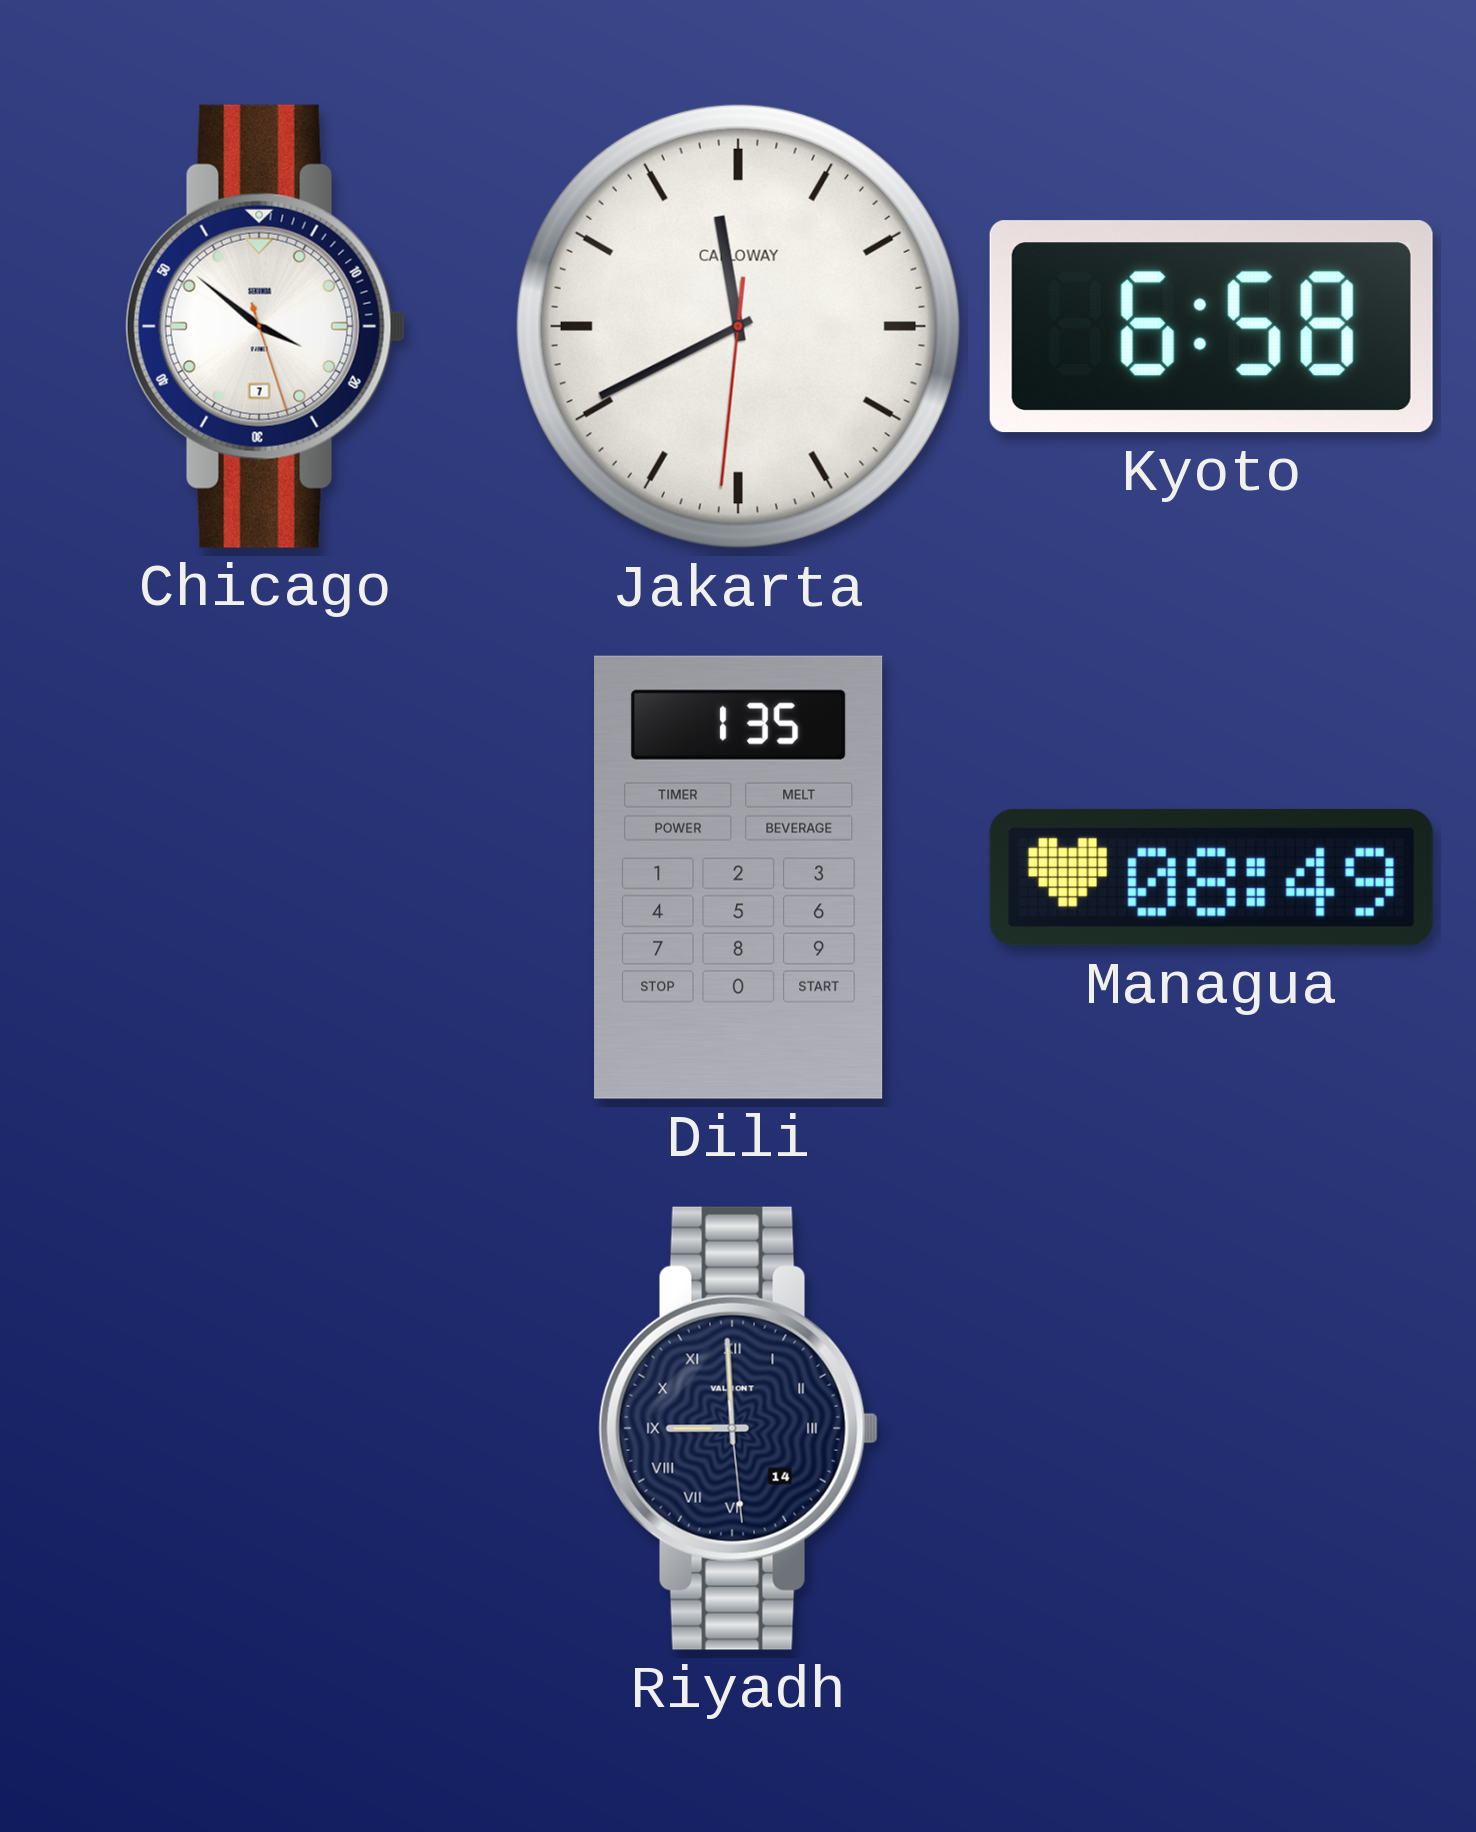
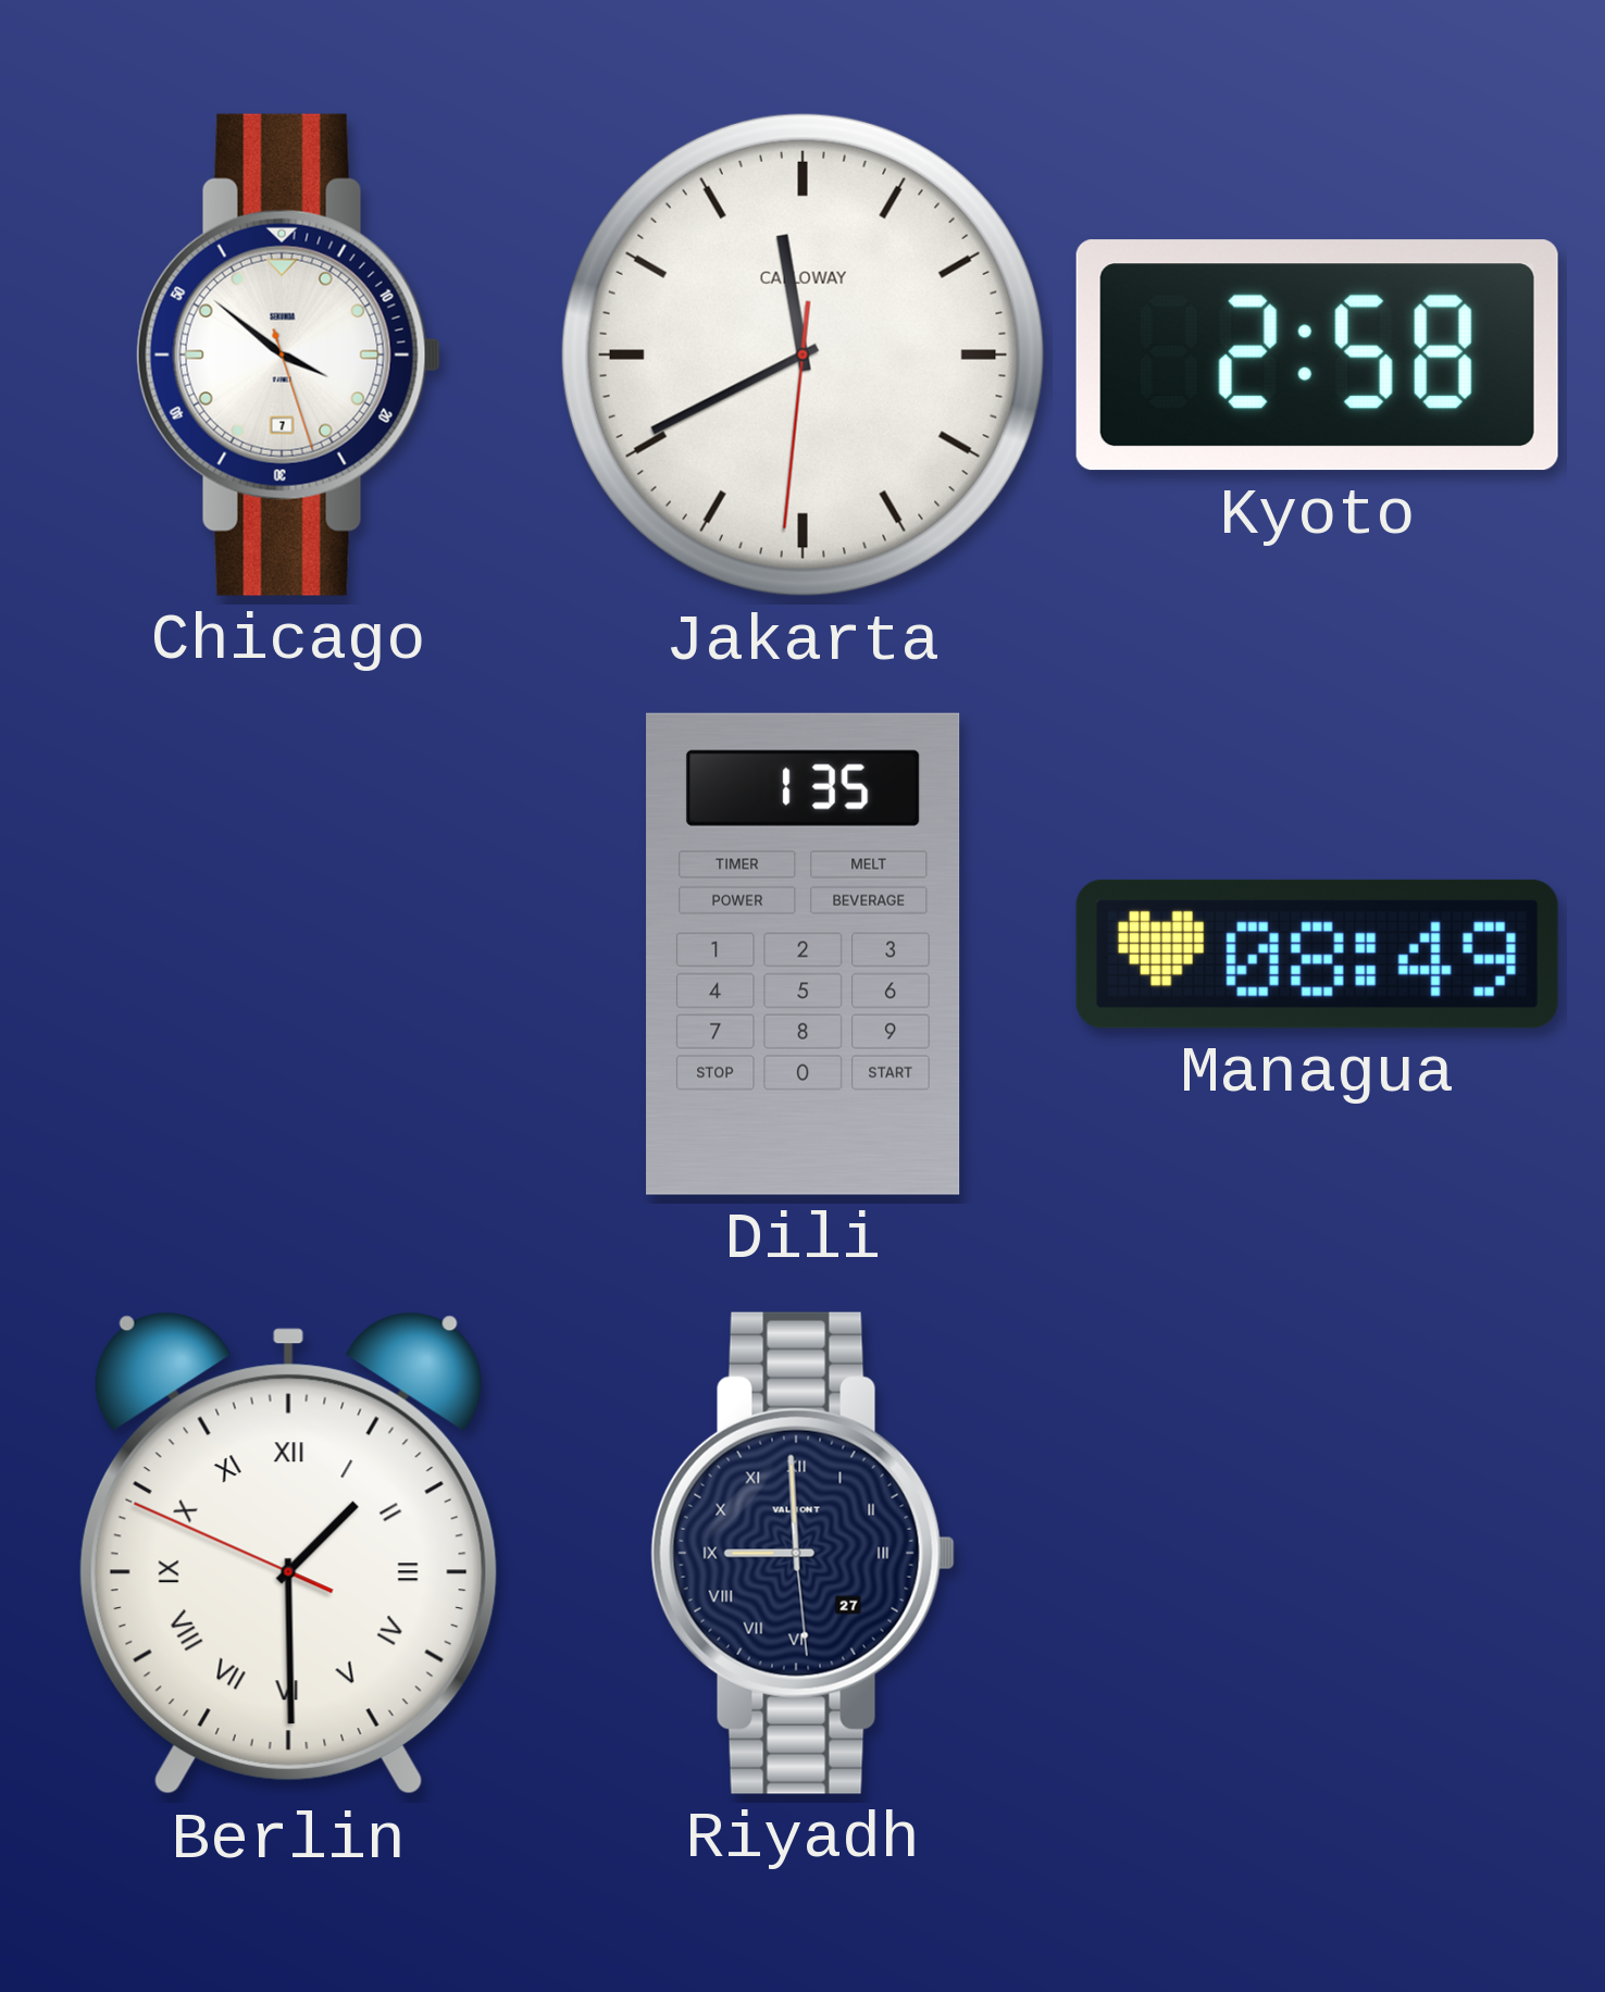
Kyoto: 6:58 -> 2:58 (1317, 356)
Berlin: none -> 1:29 (288, 1554)
Riyadh date: 14 -> 27 (802, 1553)
